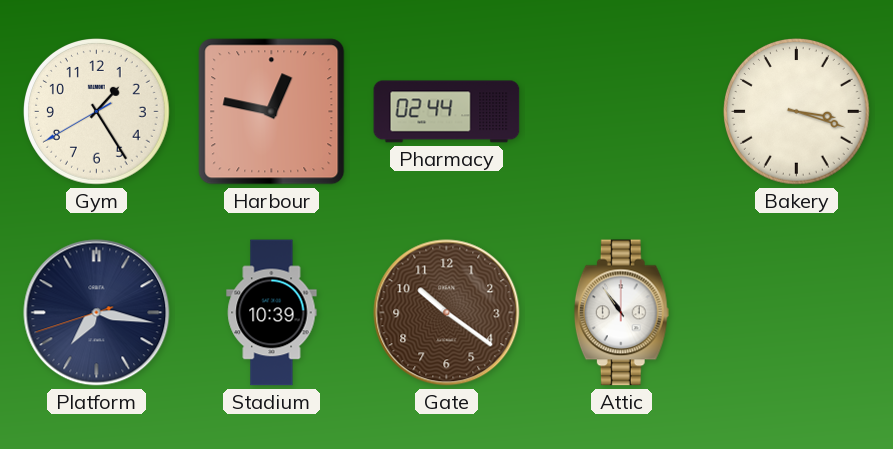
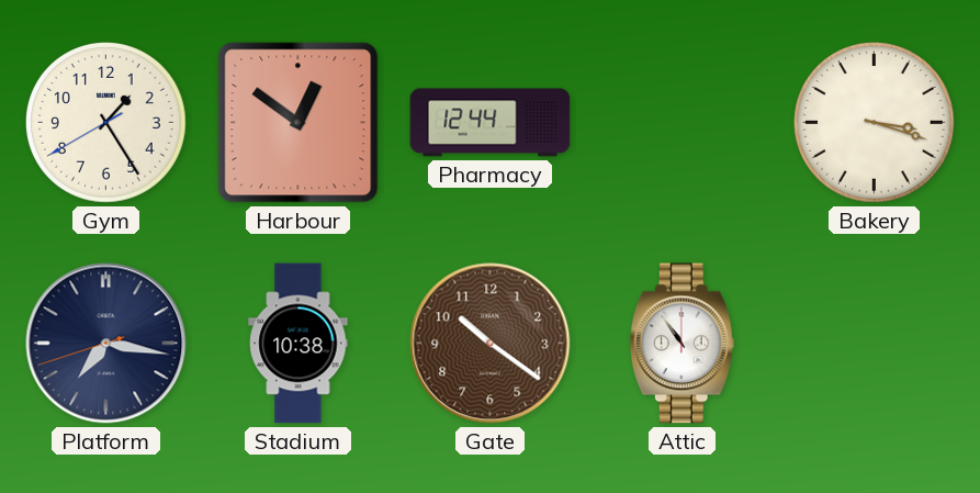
Harbour: 12:47 -> 12:51 (298, 123)
Pharmacy: 02:44 -> 12:44 (491, 123)
Stadium: 10:39 -> 10:38 (298, 344)
